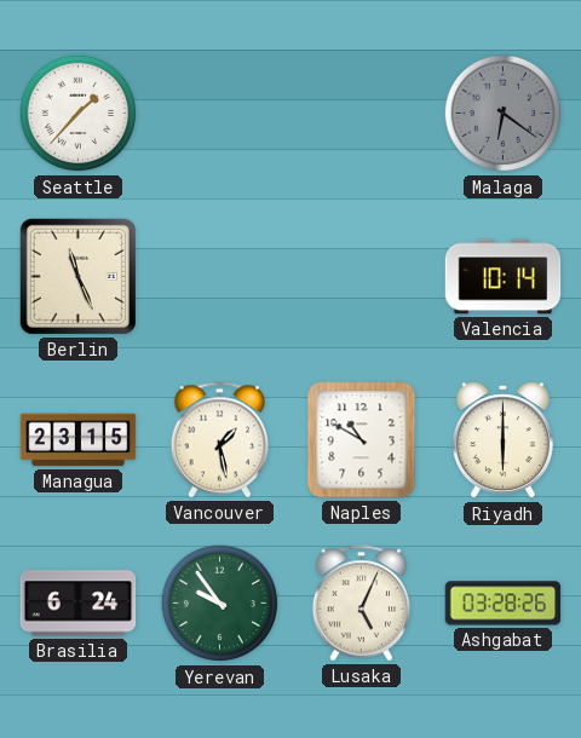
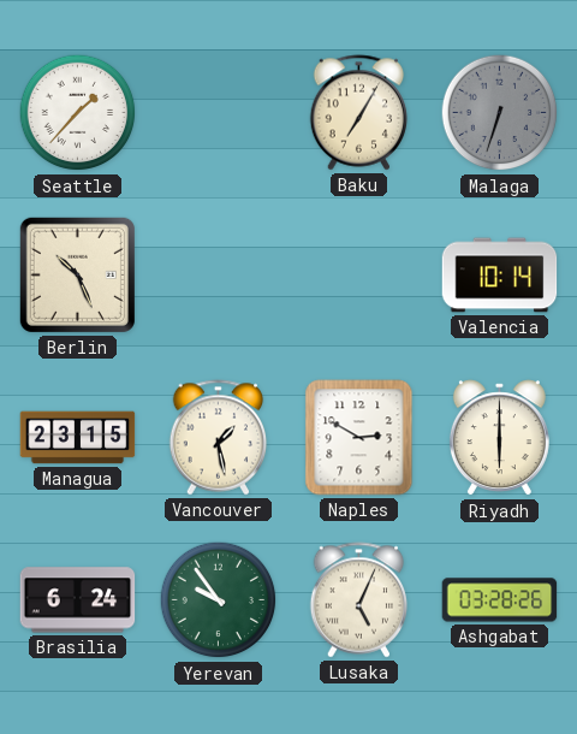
Baku: none -> 7:05 (359, 113)
Malaga: 6:21 -> 6:33 (500, 113)
Berlin: 11:26 -> 10:26 (77, 274)
Naples: 10:50 -> 2:50 (359, 438)
